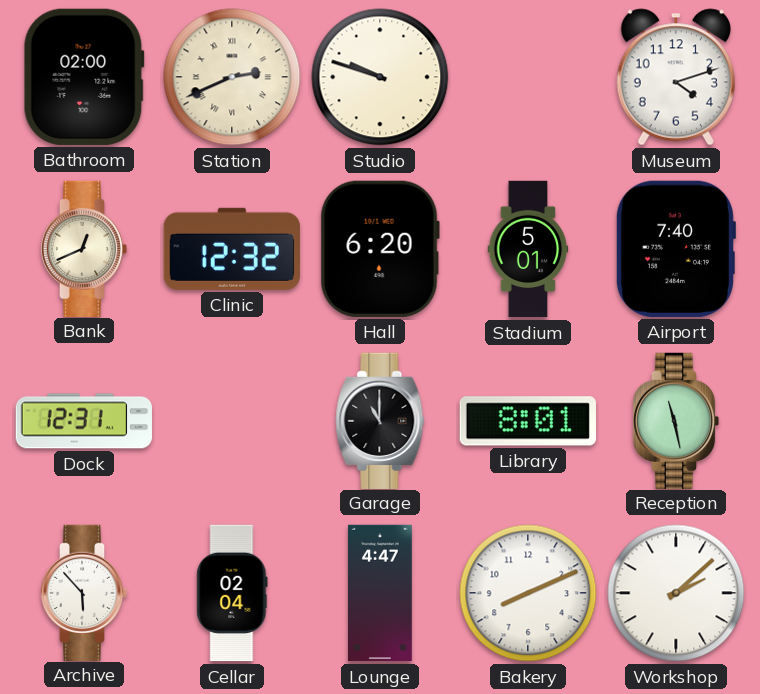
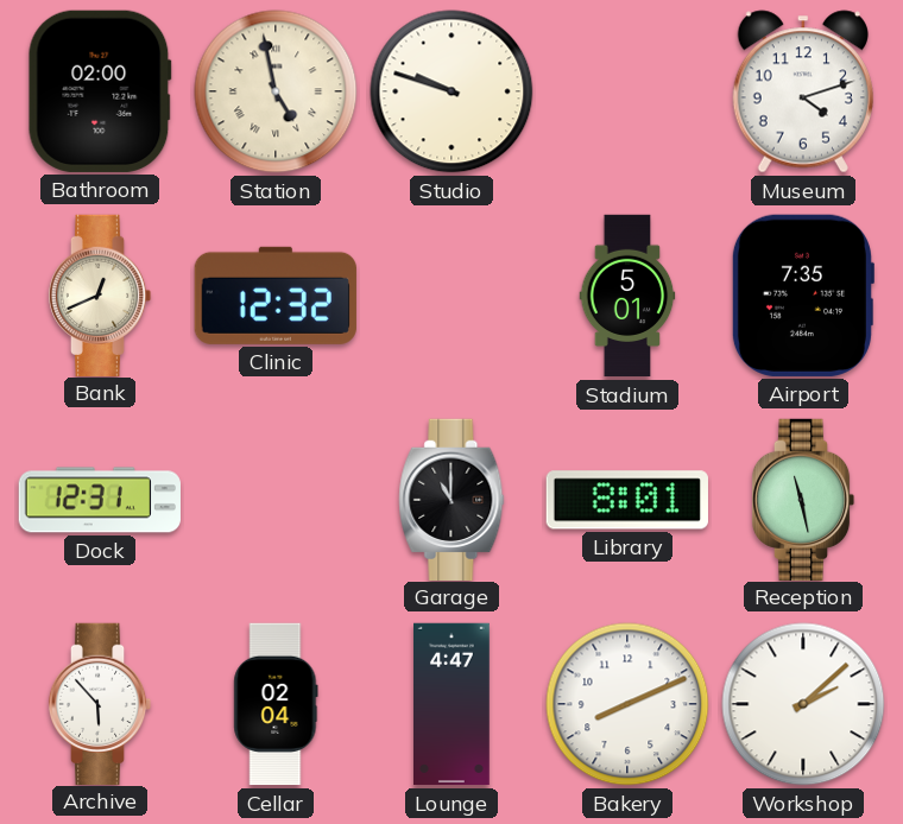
Station: 2:41 -> 4:58 (276, 91)
Hall: 6:20 -> none (380, 249)
Airport: 7:40 -> 7:35 (802, 296)
